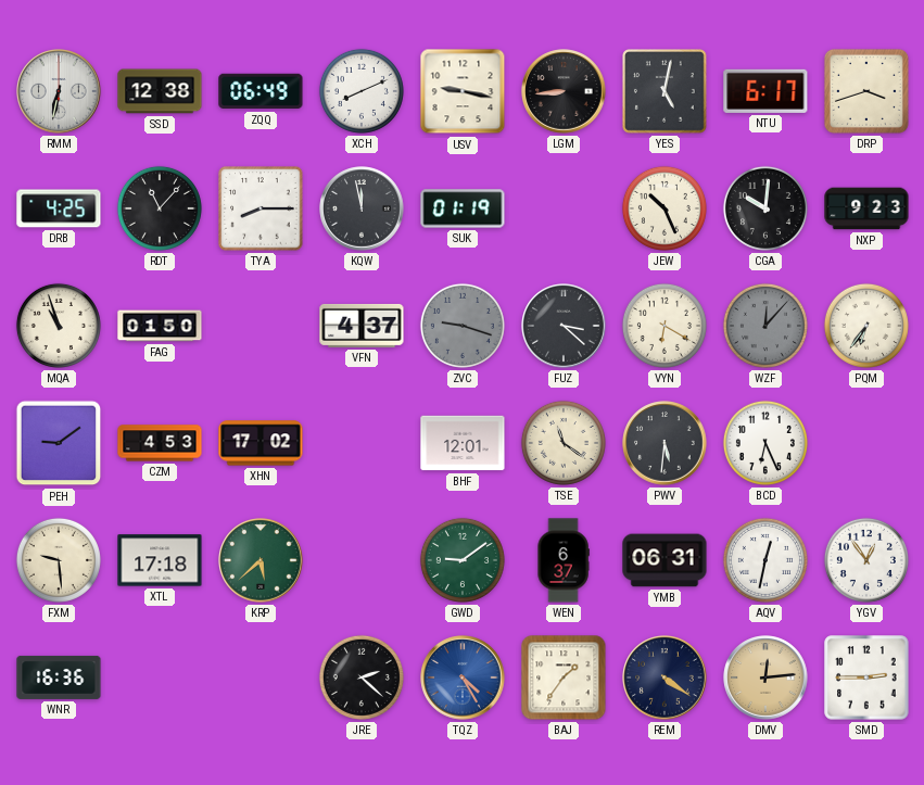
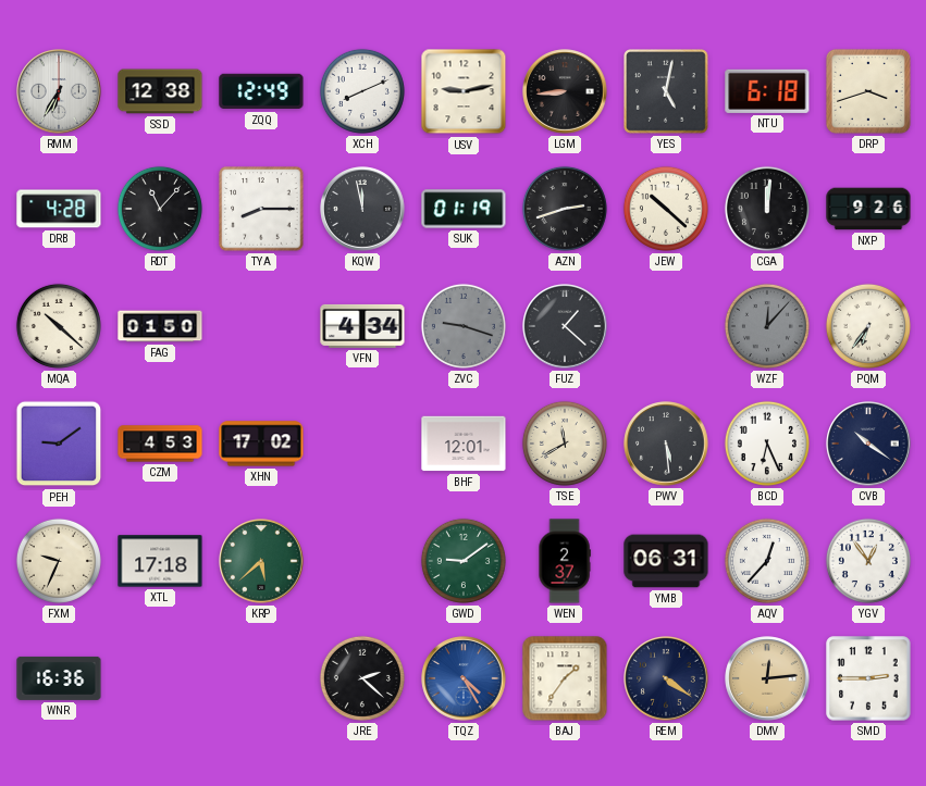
RMM: 6:32 -> 6:35 (59, 91)
ZQQ: 06:49 -> 12:49 (261, 91)
USV: 9:17 -> 9:13 (464, 91)
NTU: 6:17 -> 6:18 (767, 91)
DRB: 4:25 -> 4:28 (59, 209)
AZN: none -> 2:42 (565, 209)
JEW: 10:26 -> 10:22 (666, 209)
CGA: 10:01 -> 12:01 (767, 209)
NXP: 9:23 -> 9:26 (868, 209)
MQA: 10:57 -> 10:22 (59, 326)
VFN: 4:37 -> 4:34 (362, 326)
FUZ: 3:22 -> 1:22 (565, 326)
VYN: 6:20 -> none (664, 326)
TSE: 11:21 -> 11:40 (565, 444)
PWV: 5:31 -> 5:29 (666, 444)
CVB: none -> 10:21 (868, 444)
FXM: 9:29 -> 9:34 (59, 561)
WEN: 6:37 -> 2:37 (565, 561)
AQV: 12:32 -> 12:37 (767, 561)
